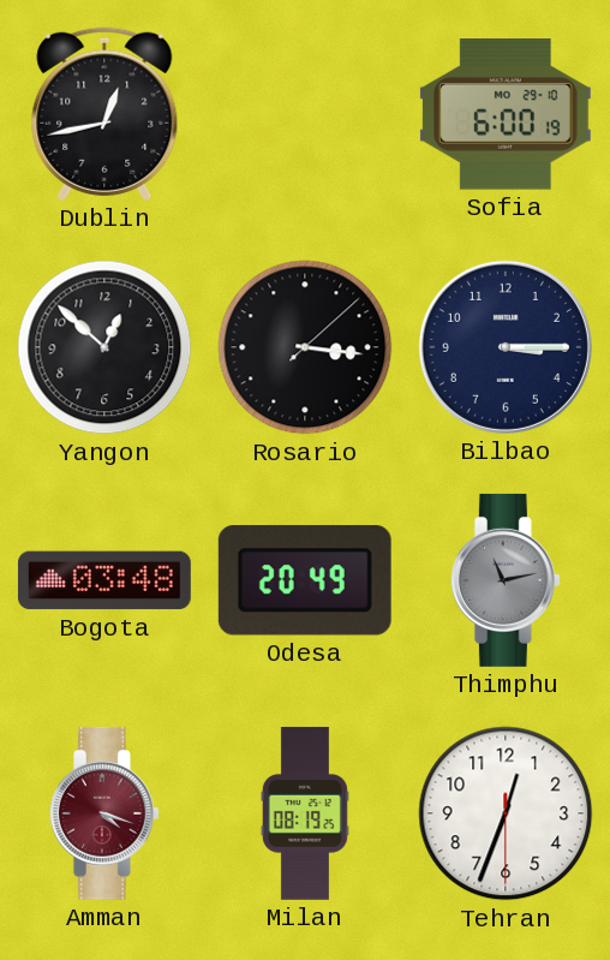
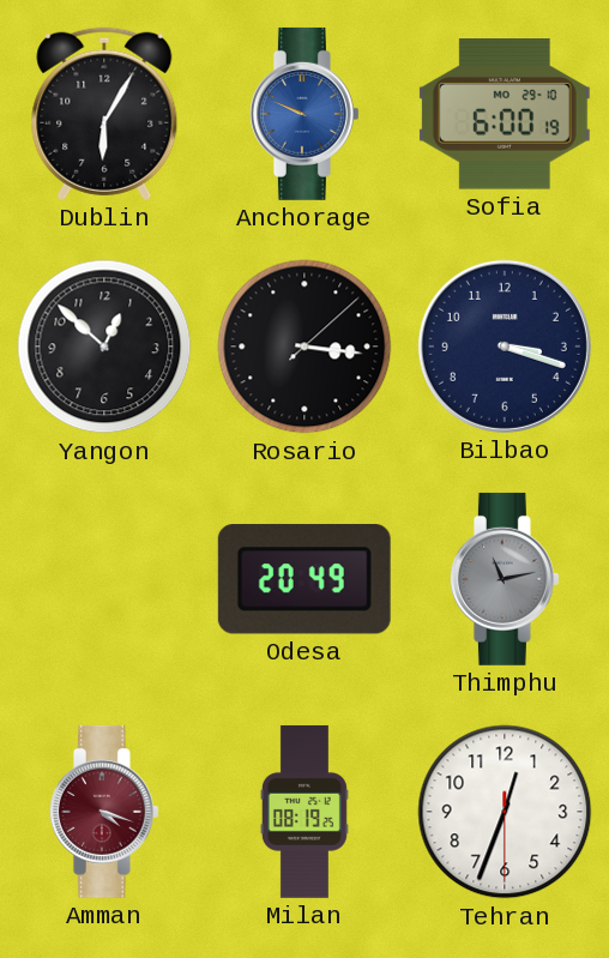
Dublin: 12:43 -> 6:05 (104, 114)
Anchorage: none -> 9:49 (304, 114)
Bilbao: 3:15 -> 3:18 (505, 347)
Bogota: 03:48 -> none (104, 580)
